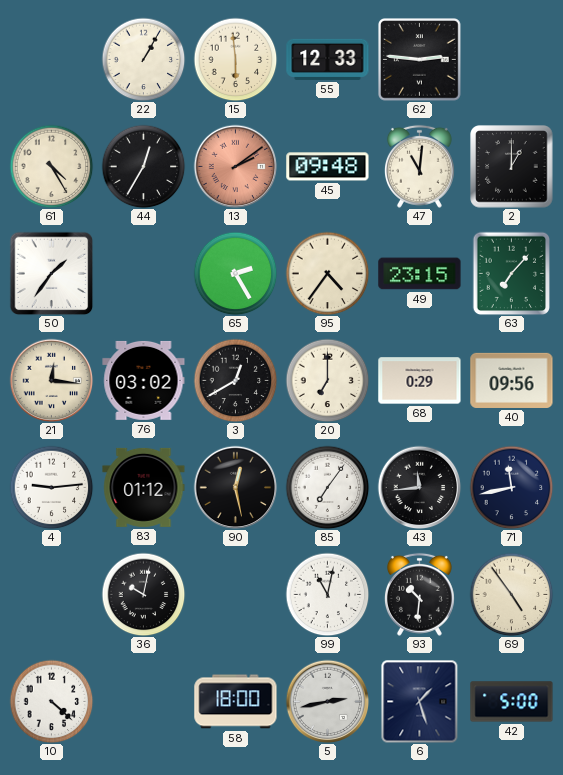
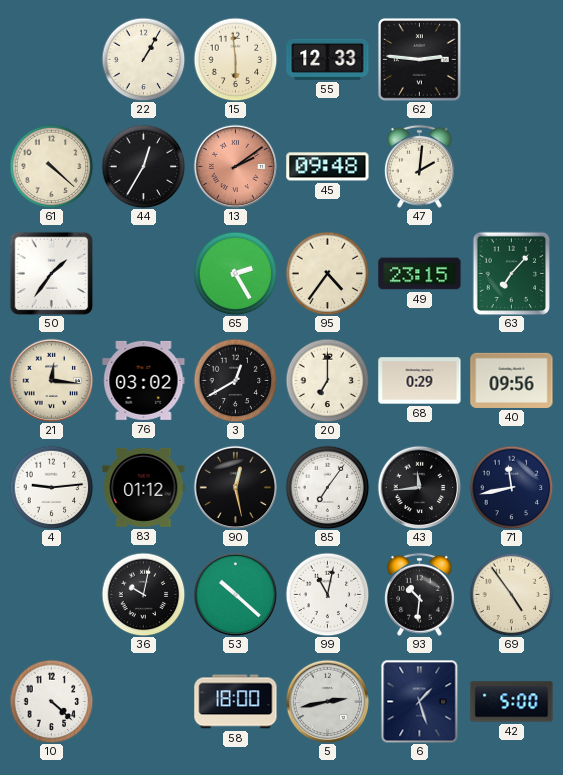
61: 4:25 -> 4:22 (51, 166)
47: 11:01 -> 2:01 (419, 166)
2: 1:00 -> none (512, 167)
53: none -> 10:22 (235, 594)
